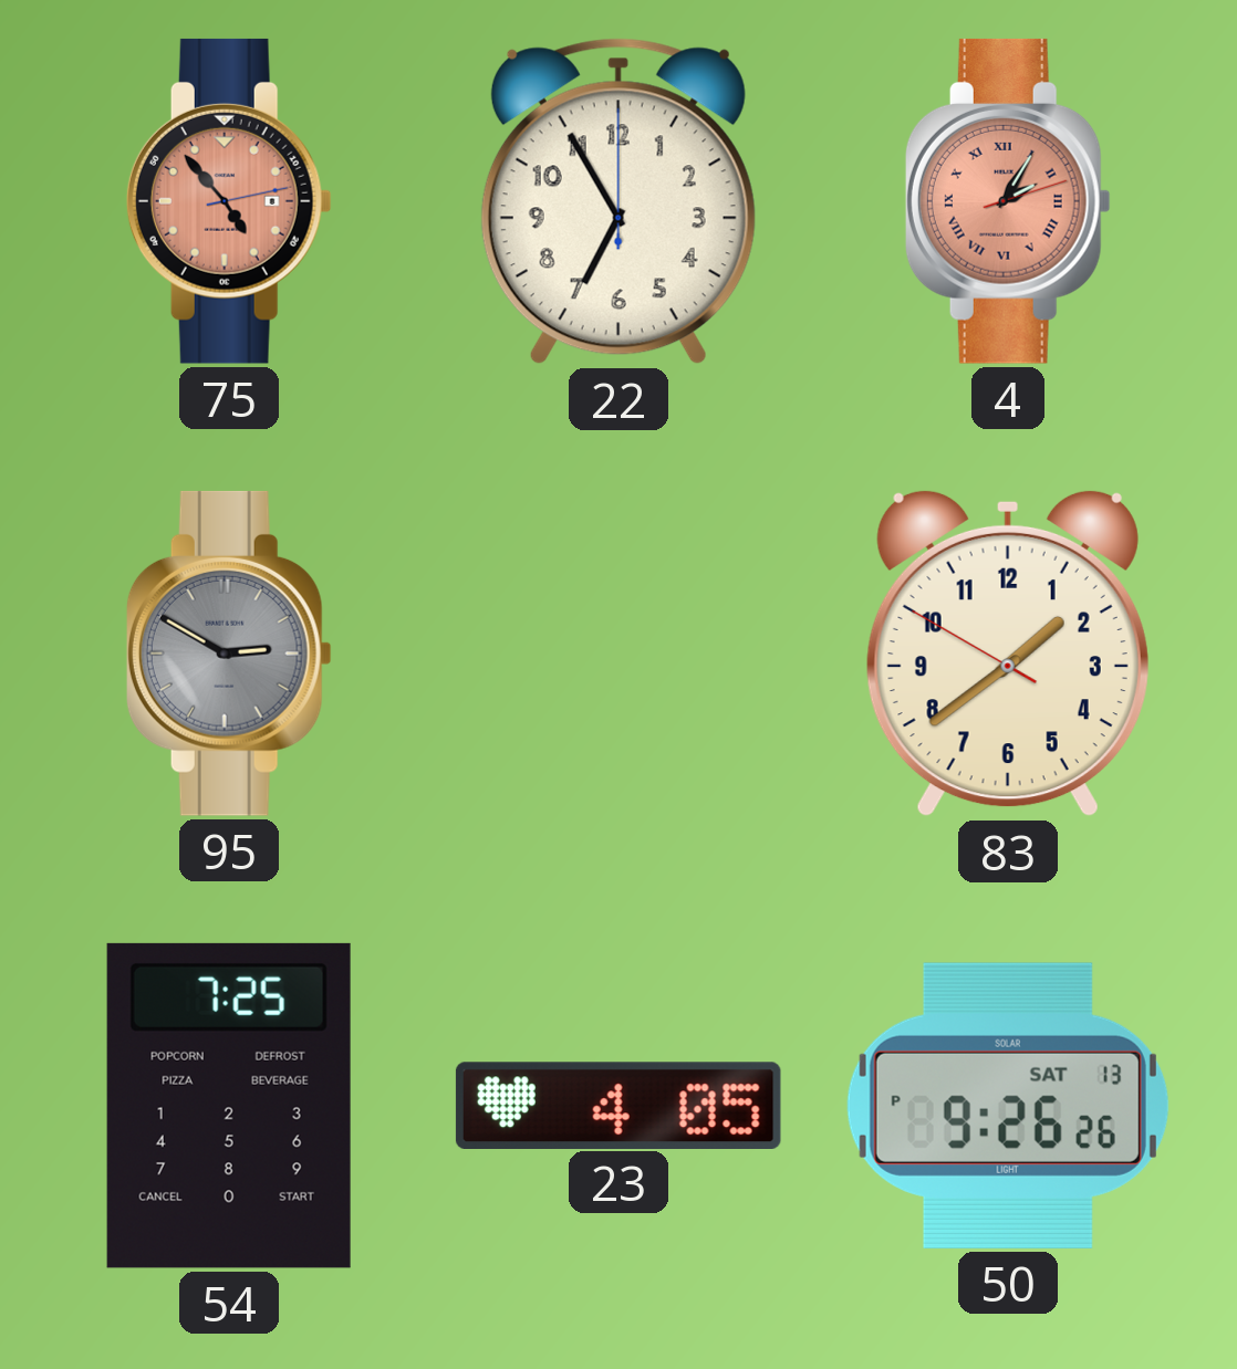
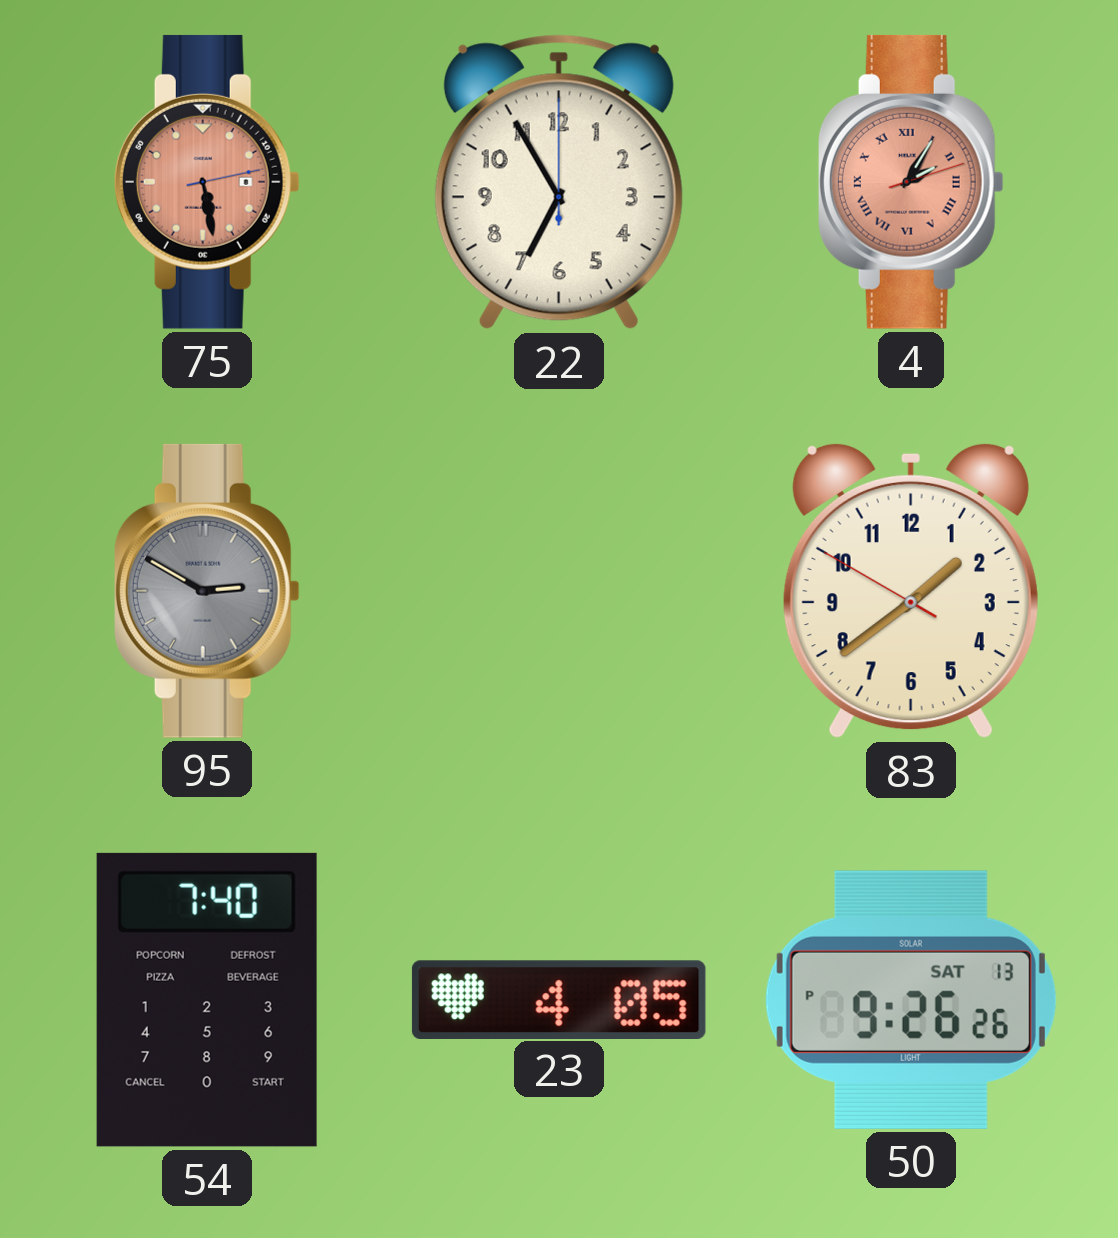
75: 4:53 -> 5:28 (207, 182)
54: 7:25 -> 7:40 (207, 1000)
